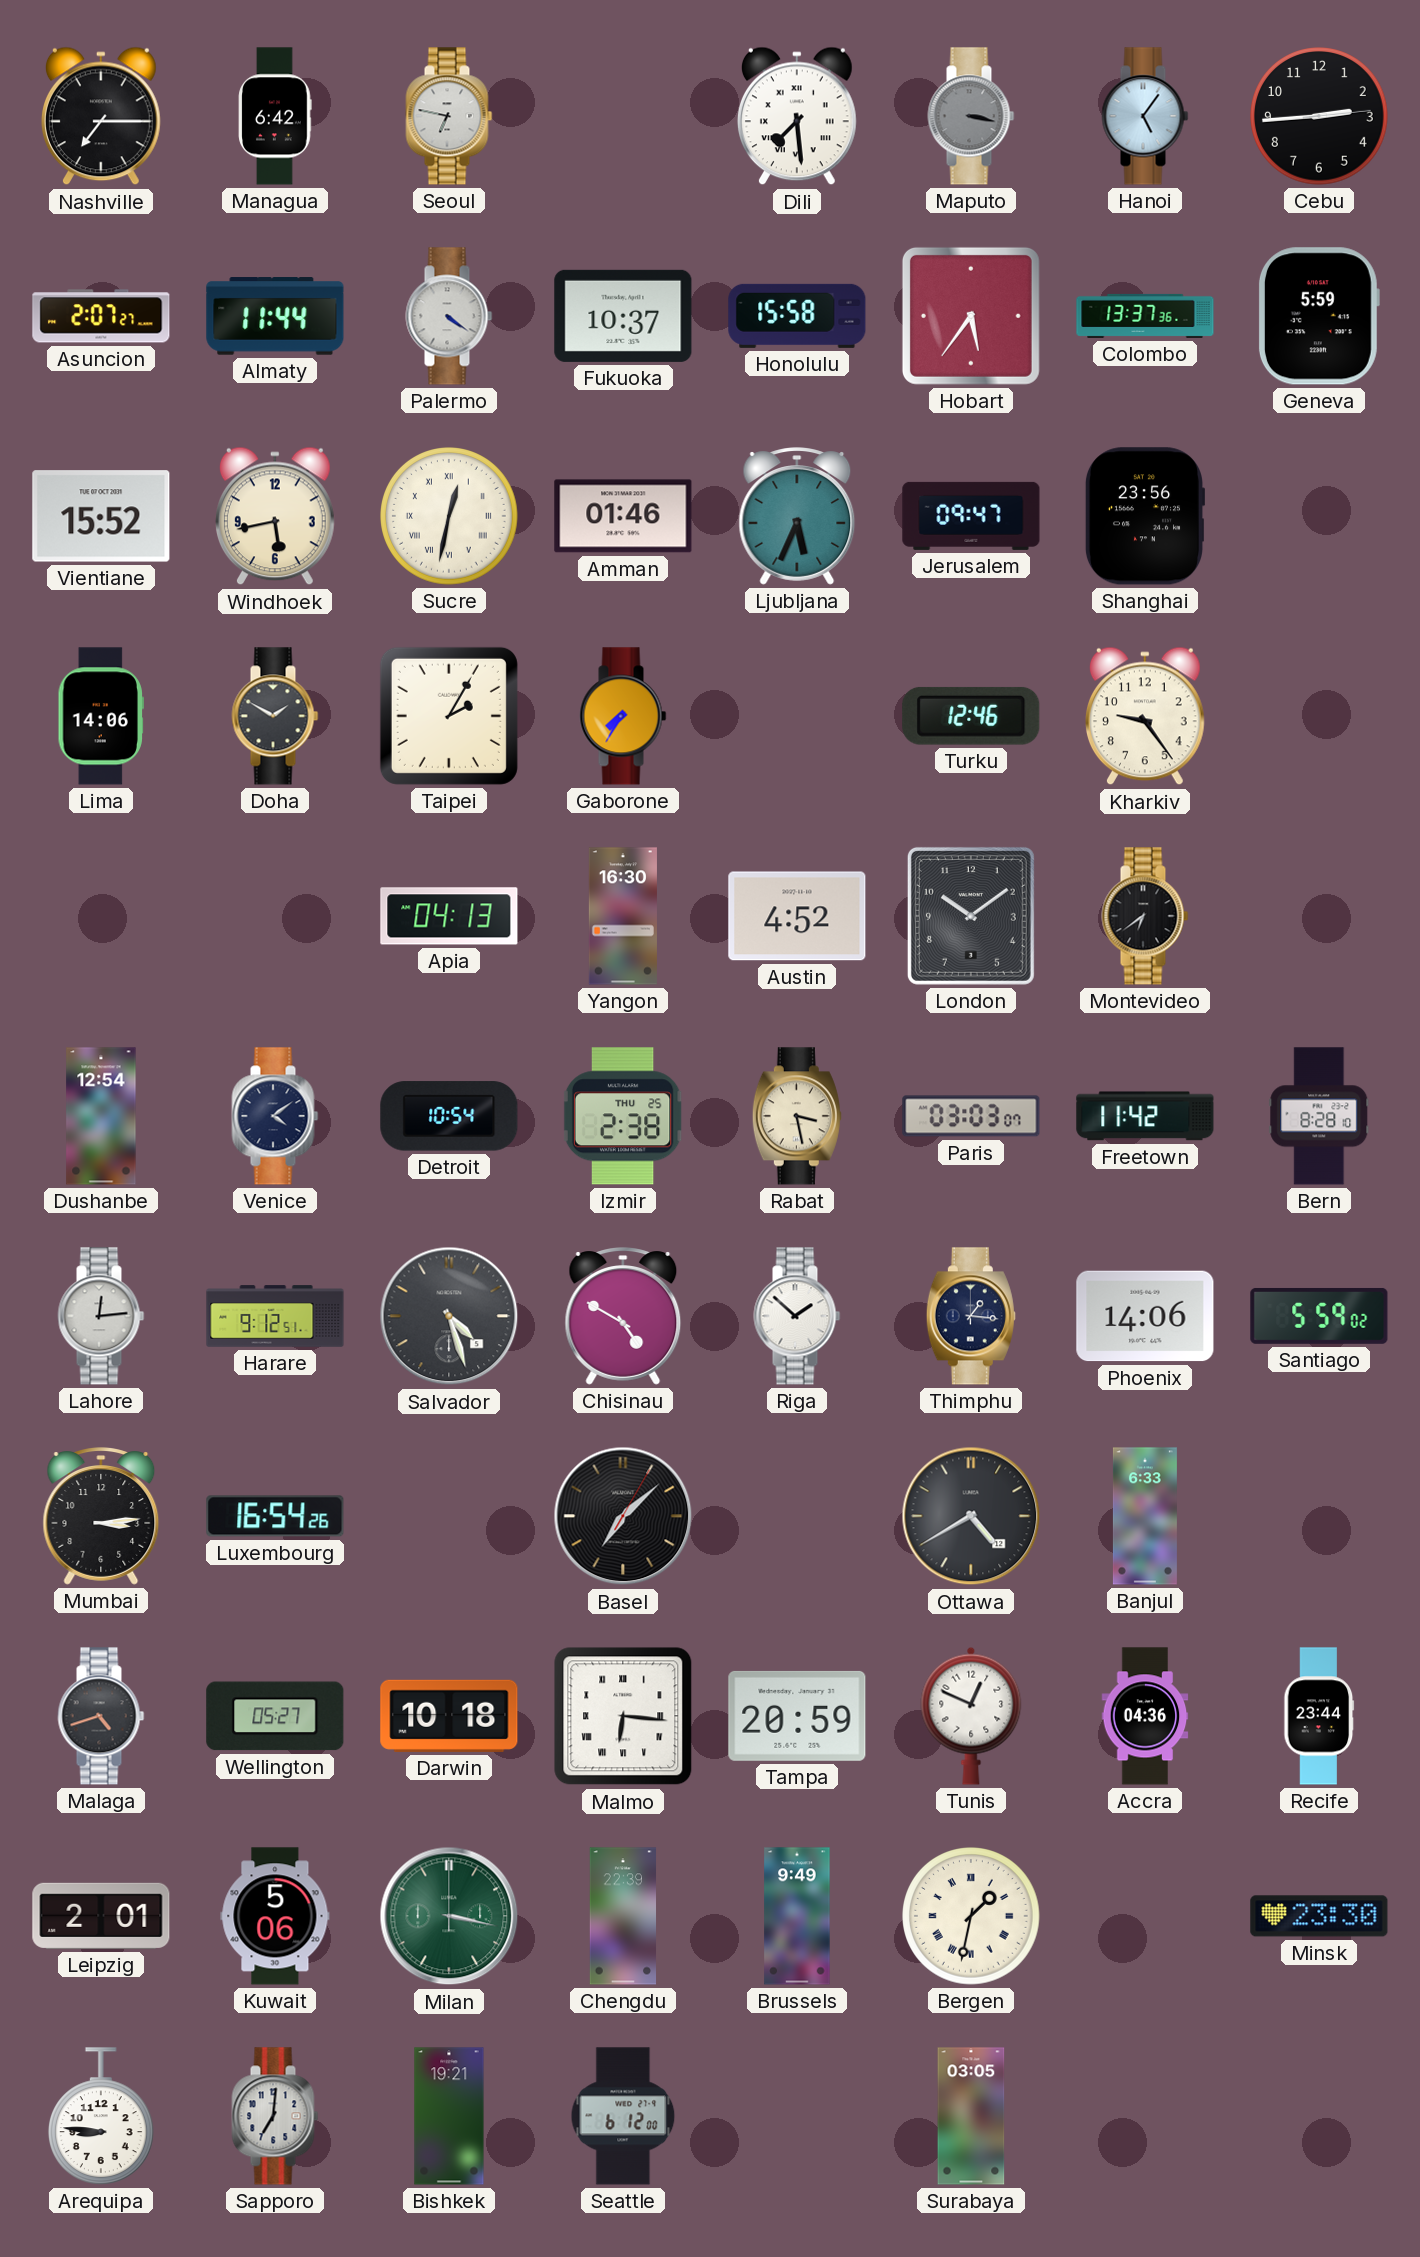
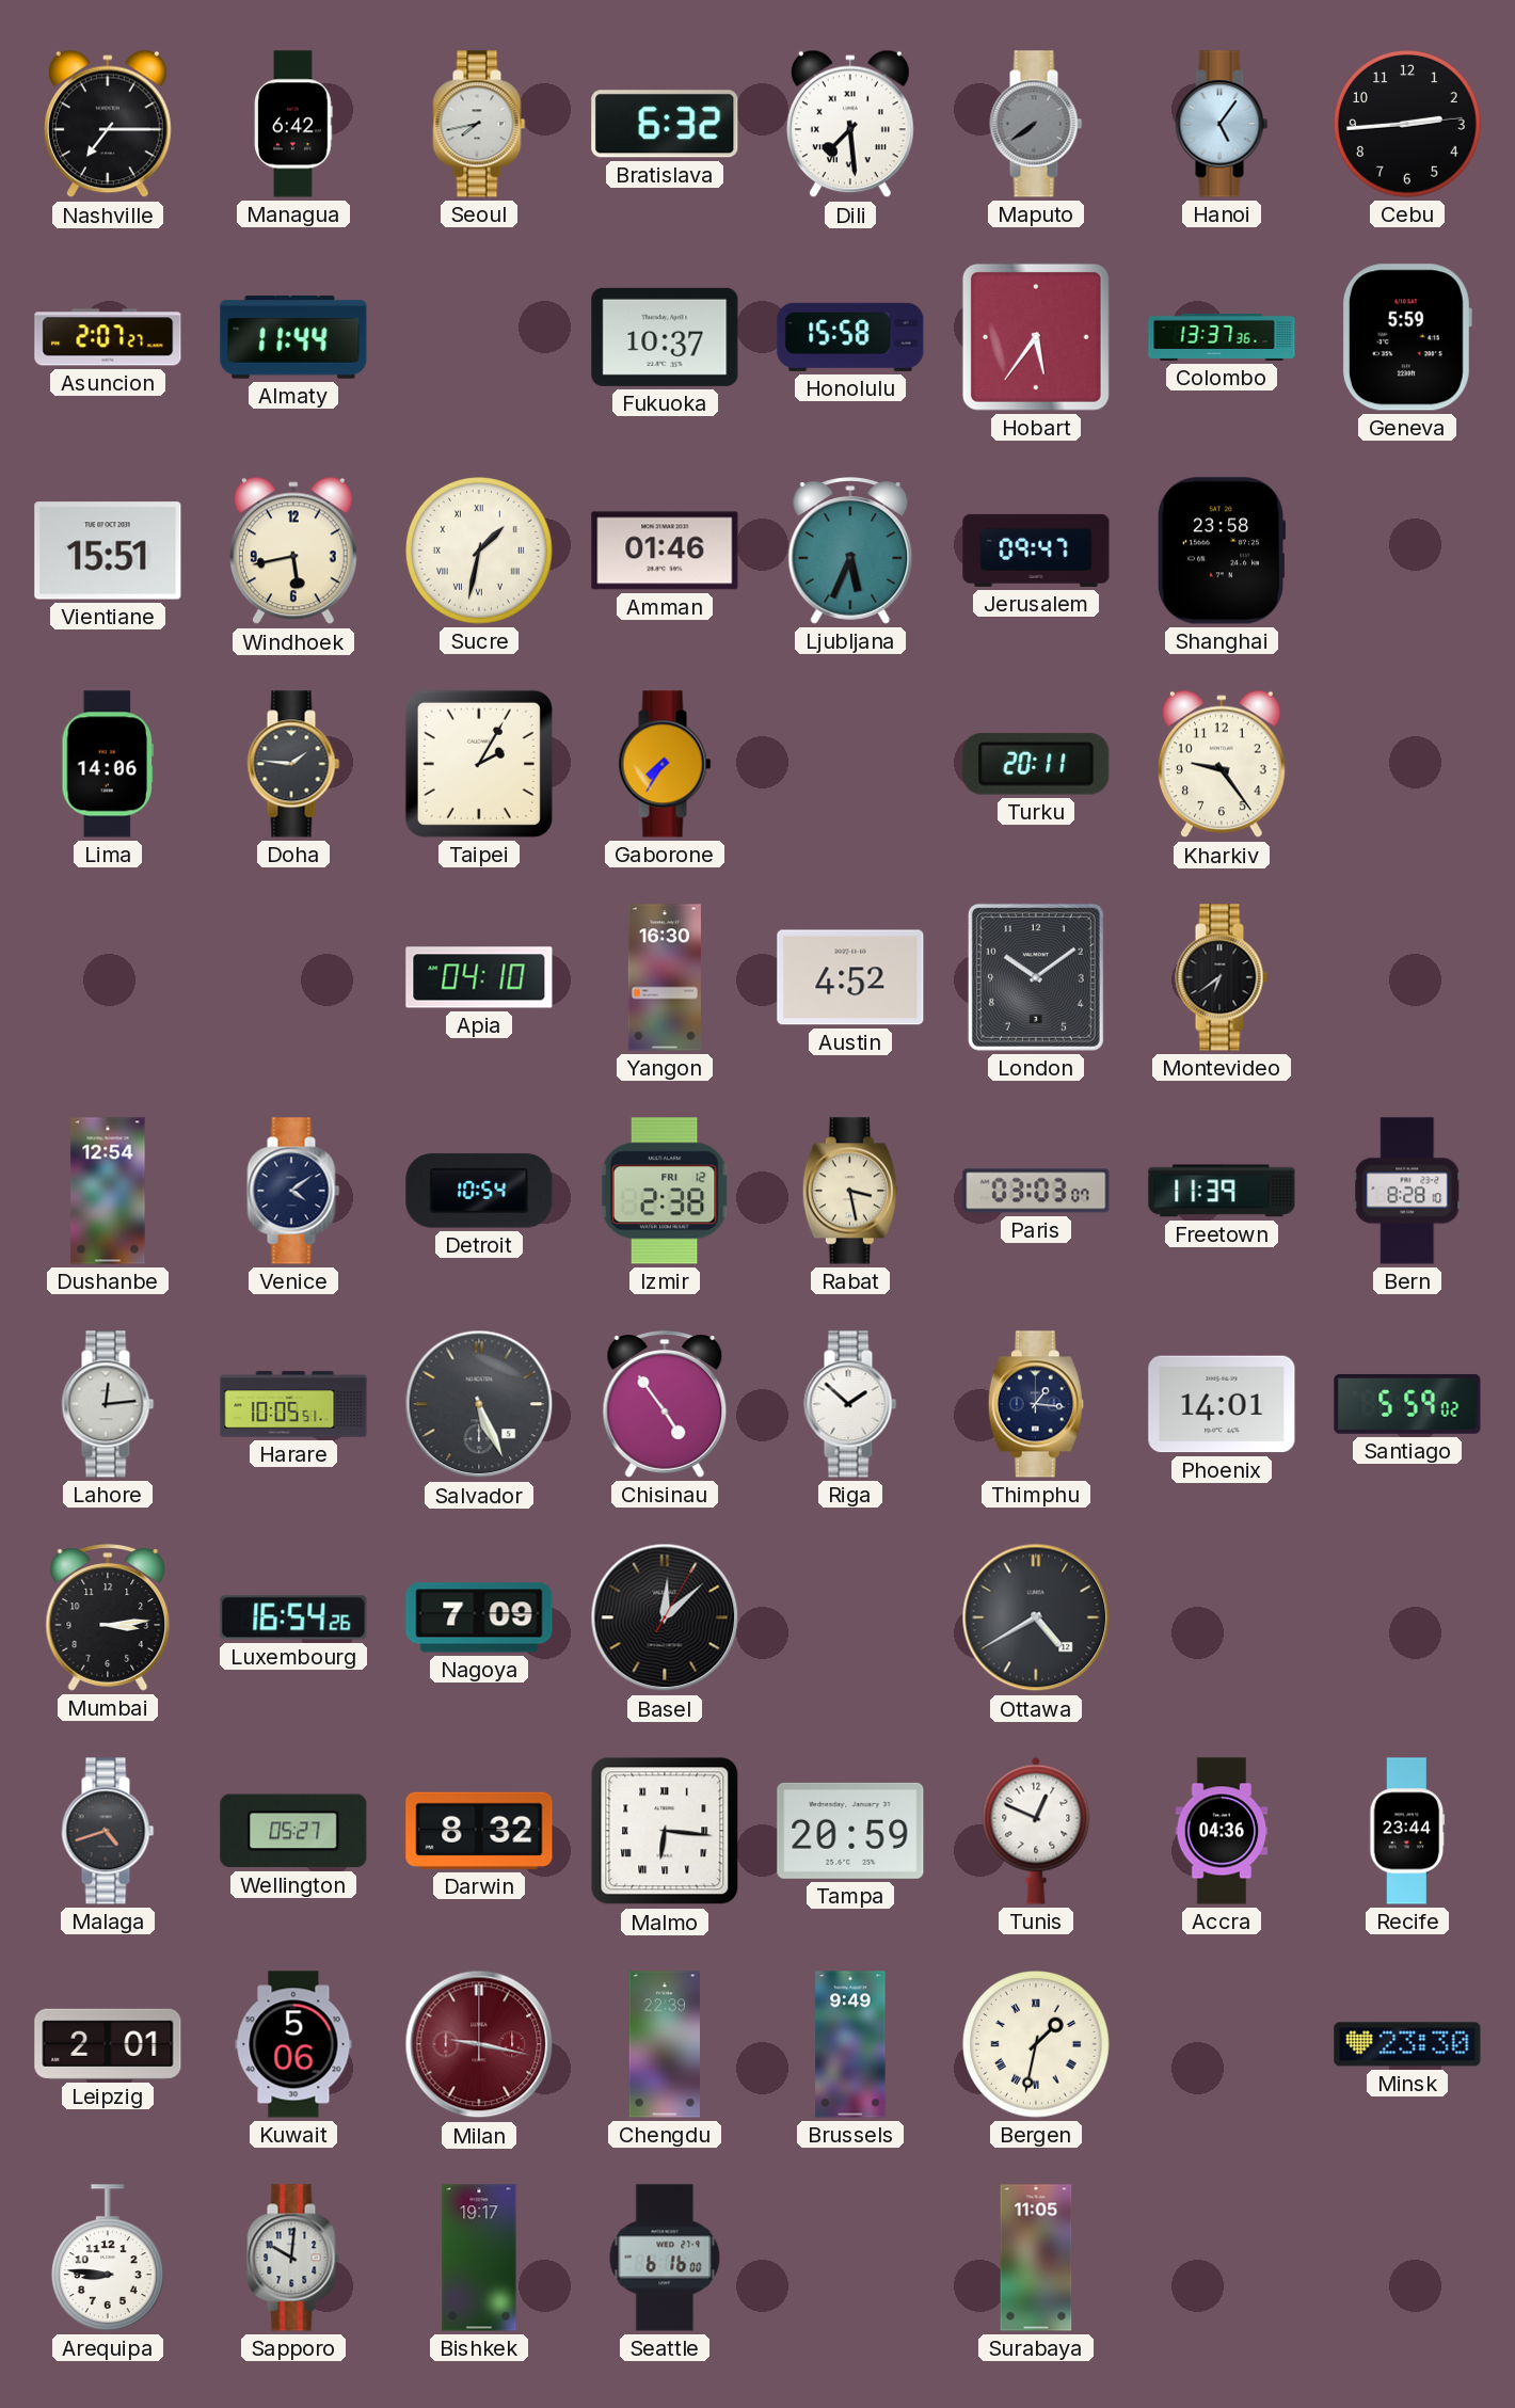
Seoul: 6:47 -> 7:43 (479, 124)
Bratislava: none -> 6:32 (665, 124)
Maputo: 3:17 -> 7:39 (1036, 124)
Palermo: 4:21 -> none (449, 316)
Vientiane: 15:52 -> 15:51 (108, 551)
Sucre: 12:32 -> 1:32 (480, 552)
Shanghai: 23:56 -> 23:58 (1221, 551)
Doha: 1:50 -> 1:46 (293, 764)
Turku: 12:46 -> 20:11 (1036, 764)
Apia: 04:13 -> 04:10 (479, 977)
Izmir date: THU 25 -> FRI 12 (665, 1191)
Freetown: 11:42 -> 11:39 (1222, 1191)
Harare: 9:12 -> 10:05 (293, 1404)
Salvador: 4:27 -> 5:26 (479, 1404)
Chisinau: 4:50 -> 4:54 (665, 1404)
Phoenix: 14:06 -> 14:01 (1222, 1404)
Nagoya: none -> 7:09 (479, 1617)
Basel: 7:08 -> 12:08 (665, 1617)
Banjul: 6:33 -> none (1145, 1516)
Darwin: 10:18 -> 8:32 (479, 1831)
Milan: 3:17 -> 9:17 (479, 2044)
Milan dial: green -> burgundy (479, 2044)
Sapporo: 7:01 -> 10:01 (293, 2258)
Bishkek: 19:21 -> 19:17 (479, 2258)
Seattle: 6:12 -> 6:16 (665, 2258)
Surabaya: 03:05 -> 11:05 (1036, 2258)
